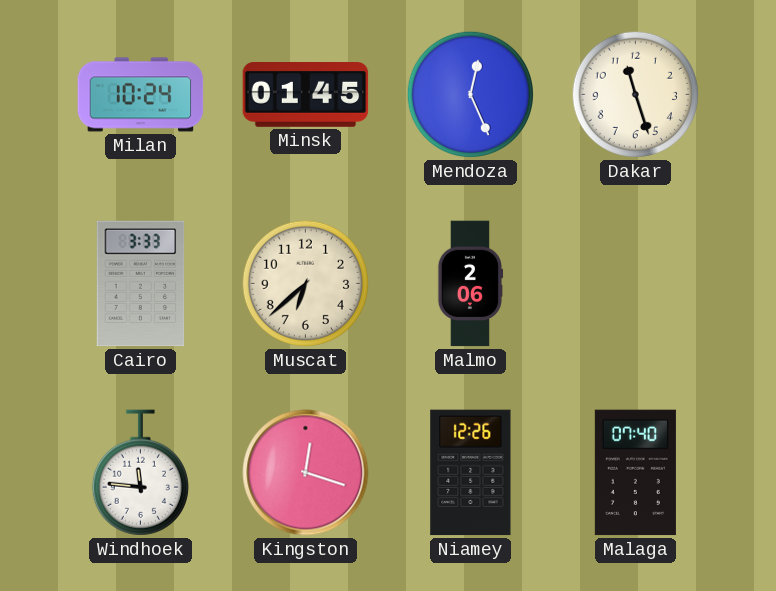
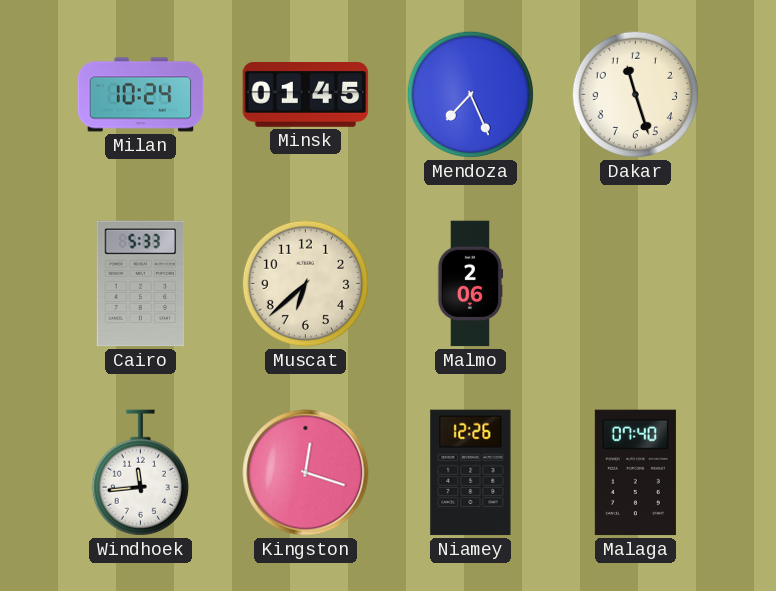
Mendoza: 12:26 -> 7:26 (470, 94)
Cairo: 3:33 -> 5:33 (141, 284)
Windhoek: 11:46 -> 11:44 (140, 473)
